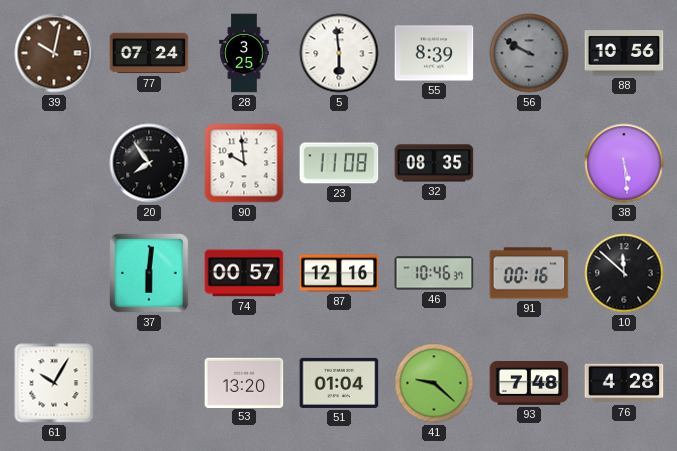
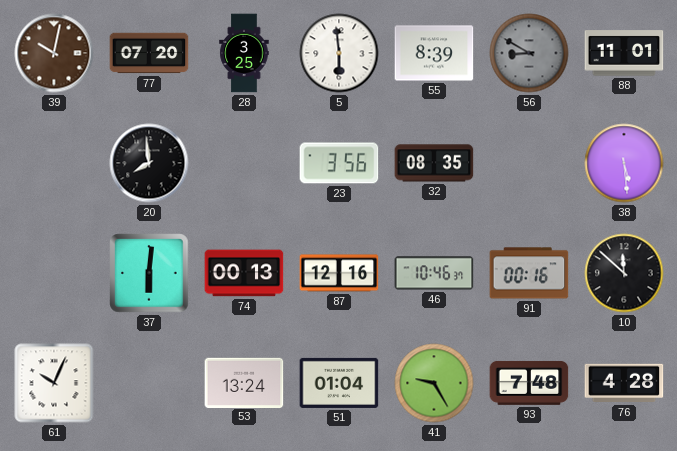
77: 07:24 -> 07:20 (149, 53)
56: 9:50 -> 8:50 (529, 53)
88: 10:56 -> 11:01 (624, 53)
20: 7:54 -> 7:59 (149, 163)
90: 9:59 -> none (244, 163)
23: 11:08 -> 3:56 (339, 163)
74: 00:57 -> 00:13 (244, 273)
61: 10:05 -> 10:04 (54, 383)
53: 13:20 -> 13:24 (244, 382)
41: 9:22 -> 9:25 (434, 383)
